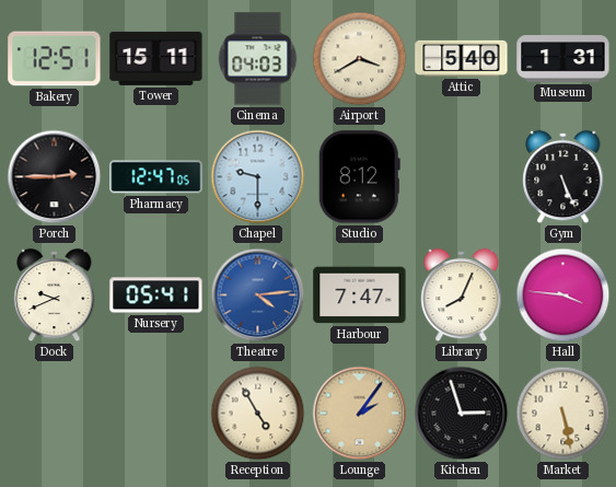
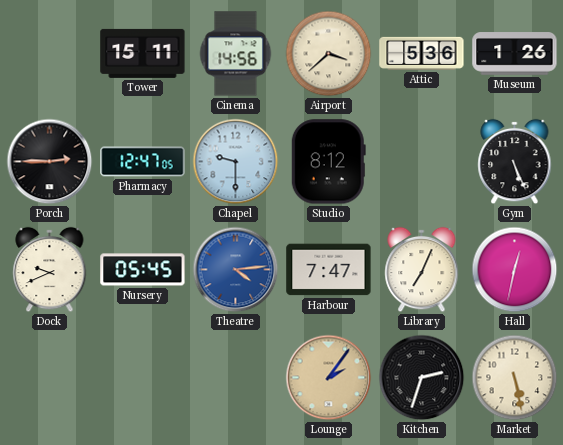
Bakery: 12:51 -> none (55, 59)
Cinema: 04:03 -> 14:56 (236, 54)
Airport: 3:40 -> 3:38 (329, 54)
Attic: 5:40 -> 5:36 (422, 53)
Museum: 1:31 -> 1:26 (515, 54)
Nursery: 05:41 -> 05:45 (143, 270)
Library: 8:04 -> 7:04 (422, 270)
Hall: 3:46 -> 12:32 (515, 270)
Reception: 4:55 -> none (258, 414)
Kitchen: 2:57 -> 2:33 (422, 378)
